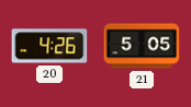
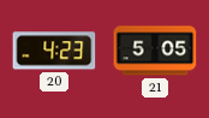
20: 4:26 -> 4:23 (54, 51)
